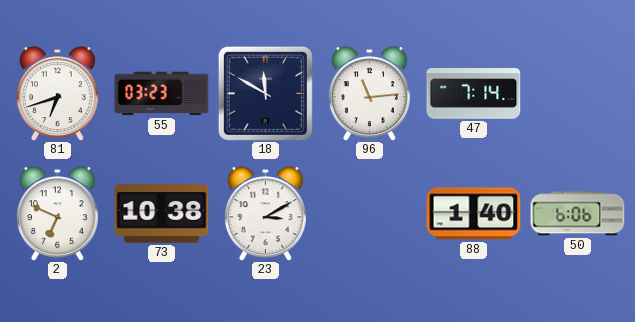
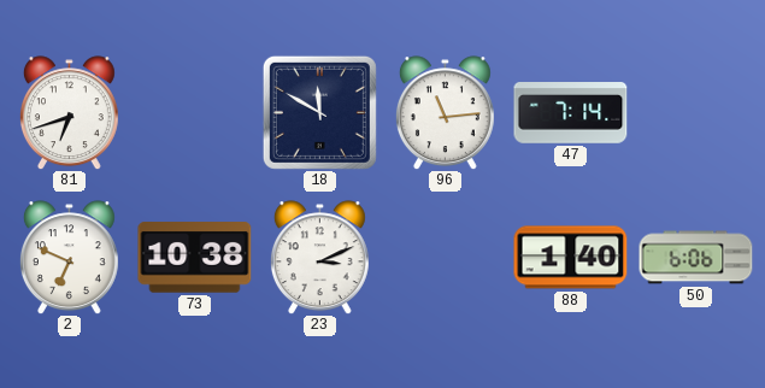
55: 03:23 -> none (162, 94)
23: 3:10 -> 3:11 (319, 258)
